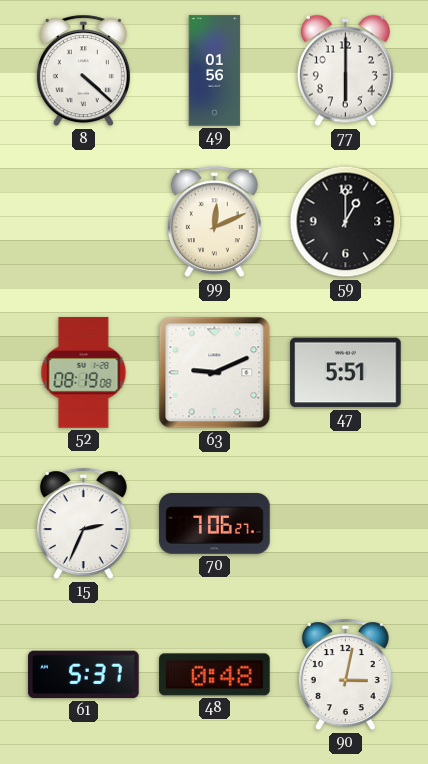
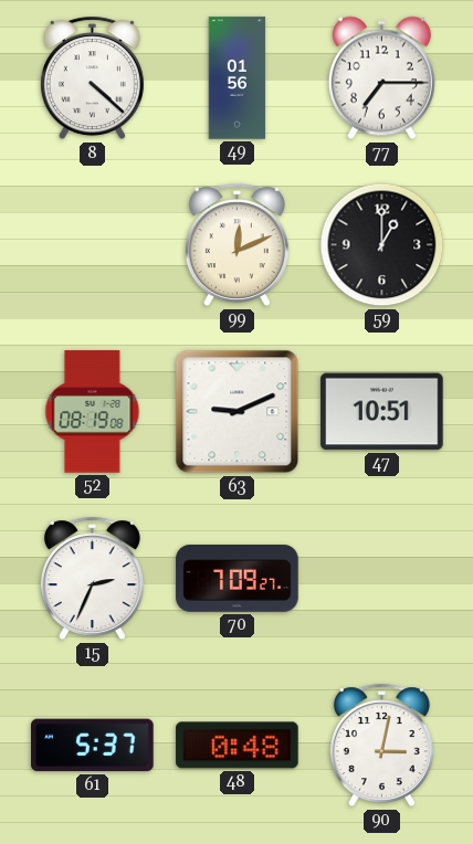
77: 6:00 -> 7:15 (381, 78)
47: 5:51 -> 10:51 (382, 412)
70: 7:06 -> 7:09 (238, 579)
